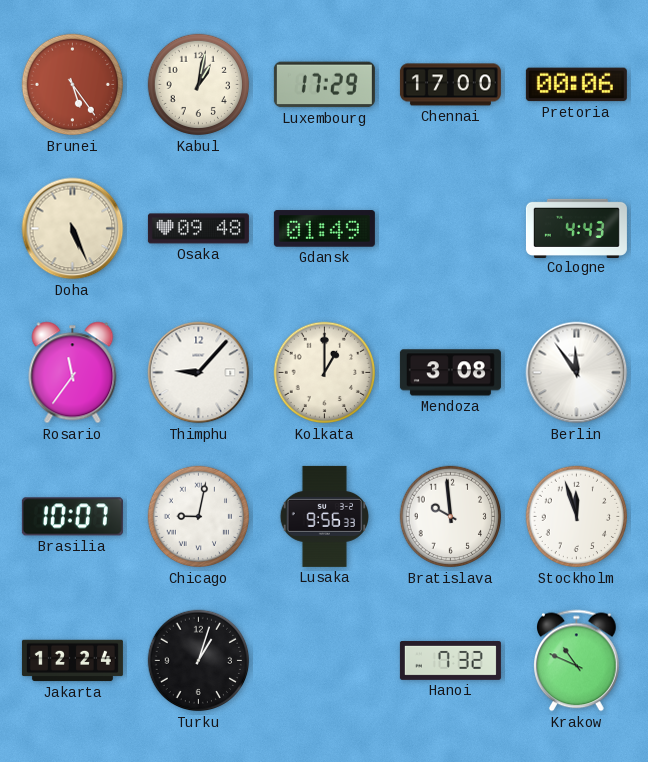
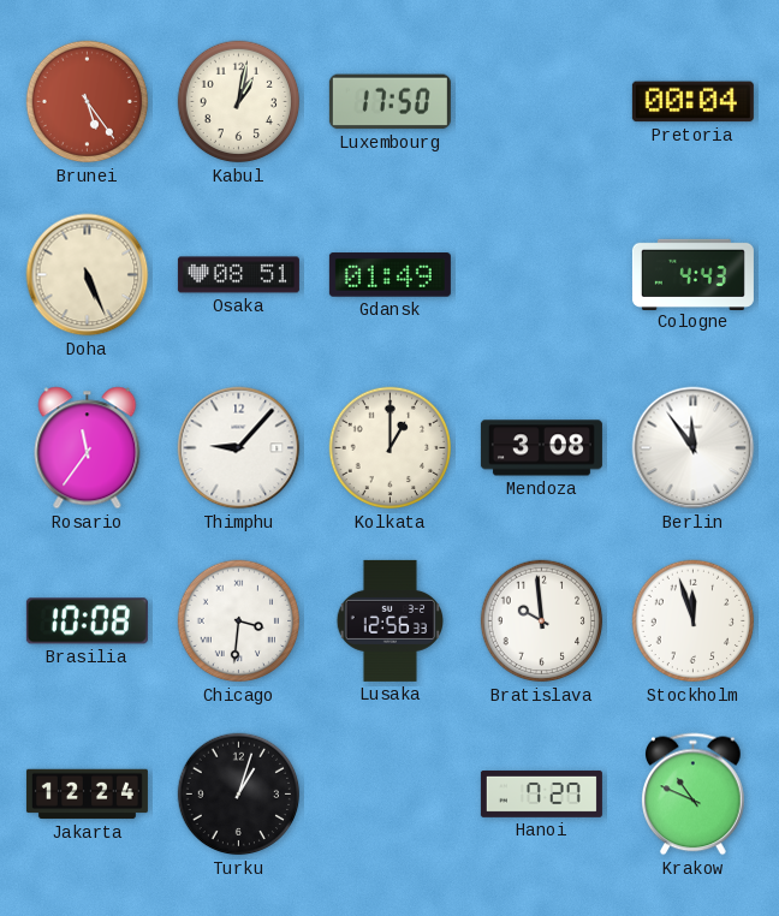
Luxembourg: 17:29 -> 17:50 (389, 102)
Chennai: 17:00 -> none (450, 85)
Pretoria: 00:06 -> 00:04 (692, 102)
Osaka: 09:48 -> 08:51 (238, 275)
Brasilia: 10:07 -> 10:08 (87, 621)
Chicago: 9:02 -> 3:31 (239, 621)
Lusaka: 9:56 -> 12:56 (389, 620)
Hanoi: 7:32 -> 7:27 (541, 793)
